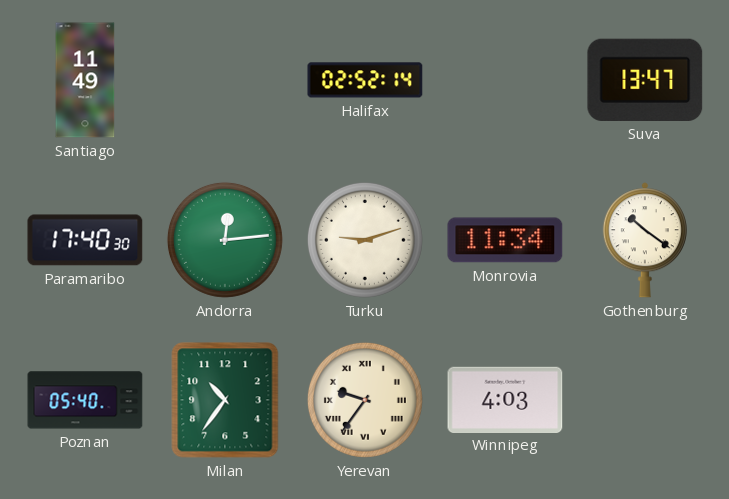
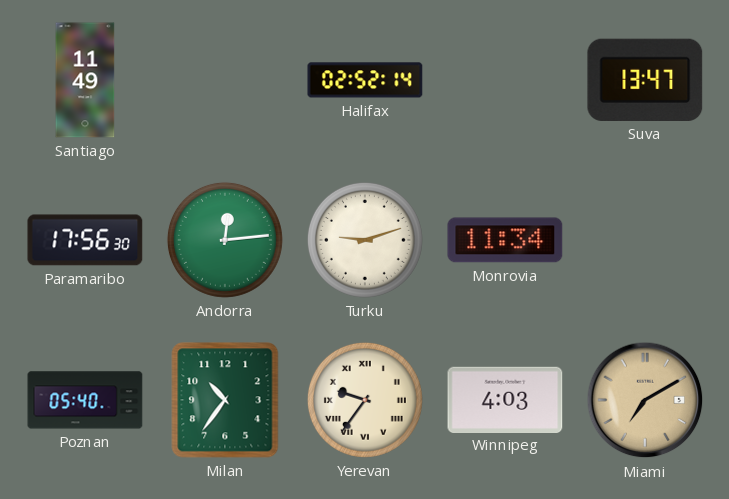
Paramaribo: 17:40 -> 17:56 (85, 240)
Gothenburg: 10:21 -> none (645, 240)
Miami: none -> 7:10 (645, 400)
